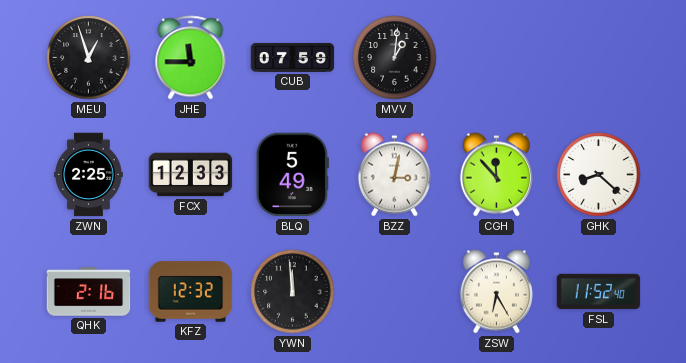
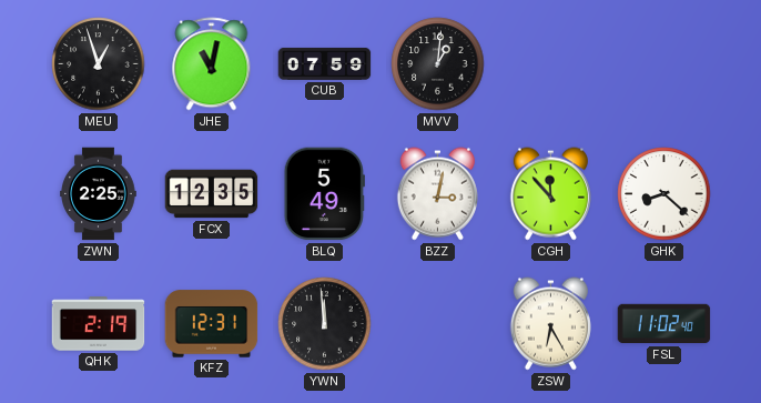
JHE: 11:45 -> 11:02 (212, 64)
FCX: 12:33 -> 12:35 (212, 194)
QHK: 2:16 -> 2:19 (99, 324)
KFZ: 12:32 -> 12:31 (212, 324)
FSL: 11:52 -> 11:02 (664, 324)
